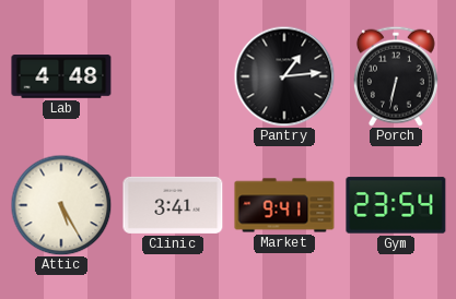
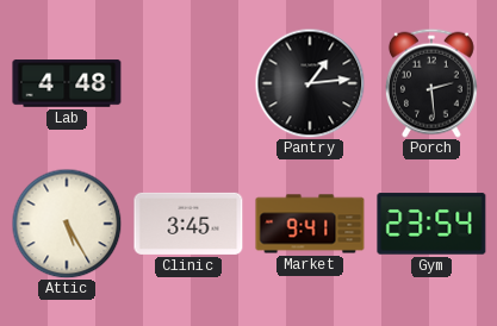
Porch: 6:32 -> 2:29 (431, 83)
Clinic: 3:41 -> 3:45 (188, 224)
